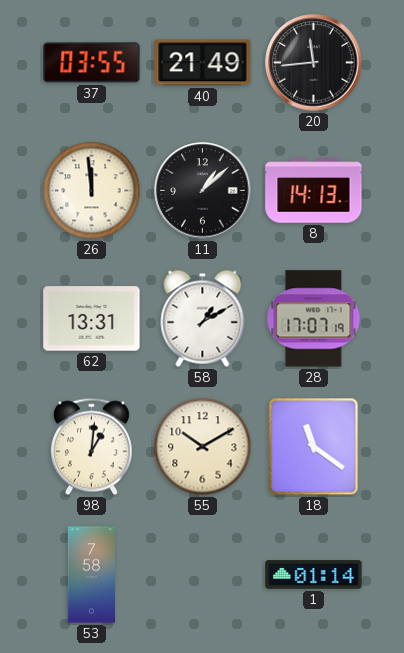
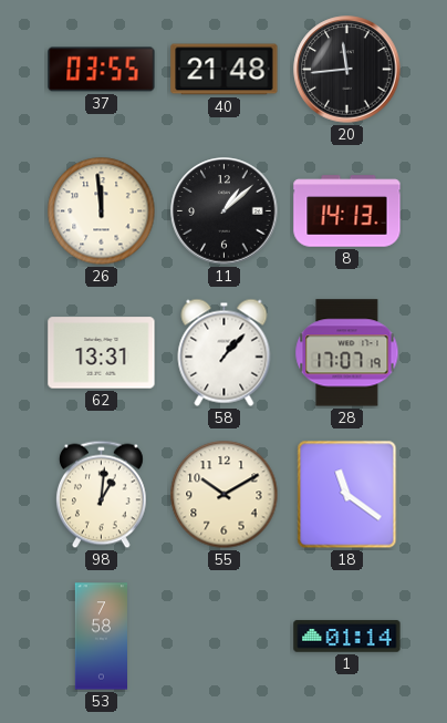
40: 21:49 -> 21:48 (225, 70)
58: 1:10 -> 1:07 (225, 352)
